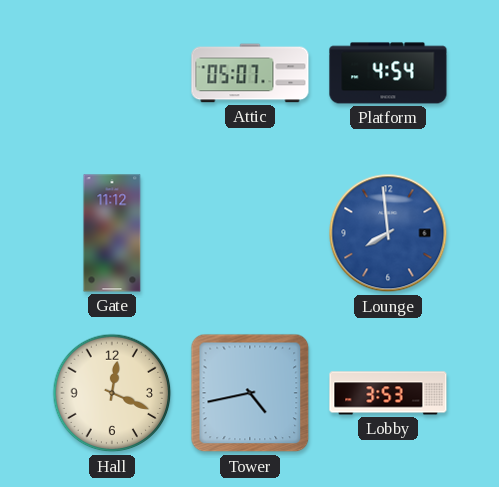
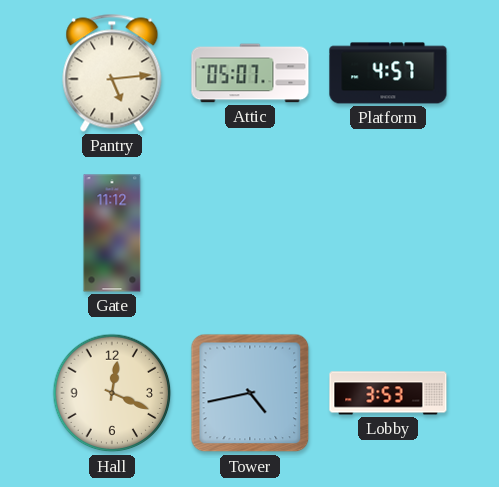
Pantry: none -> 5:14 (112, 73)
Platform: 4:54 -> 4:57 (388, 73)
Lounge: 7:59 -> none (388, 233)
